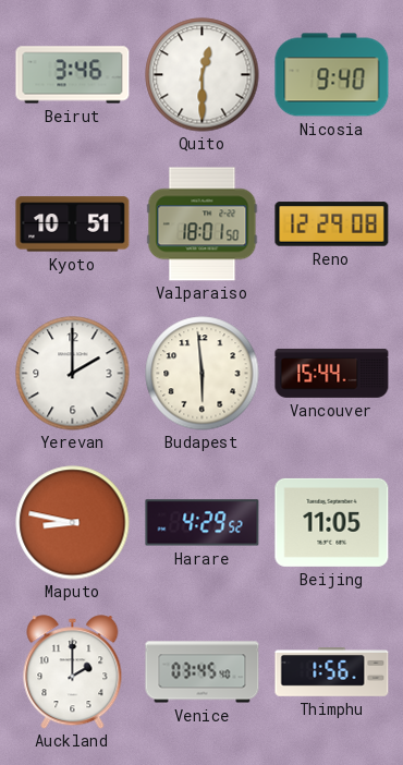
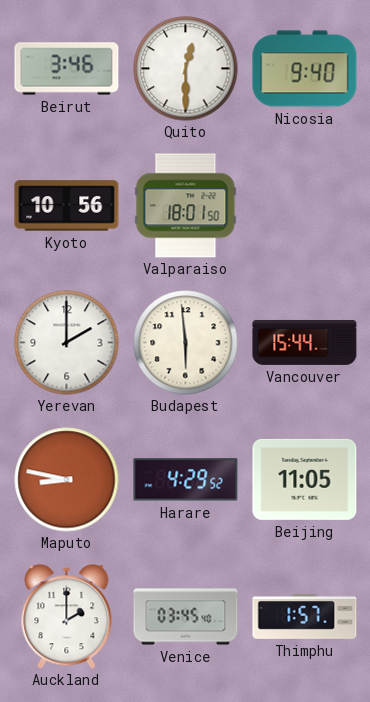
Kyoto: 10:51 -> 10:56 (67, 206)
Reno: 12:29 -> none (332, 224)
Thimphu: 1:56 -> 1:57 (305, 617)
